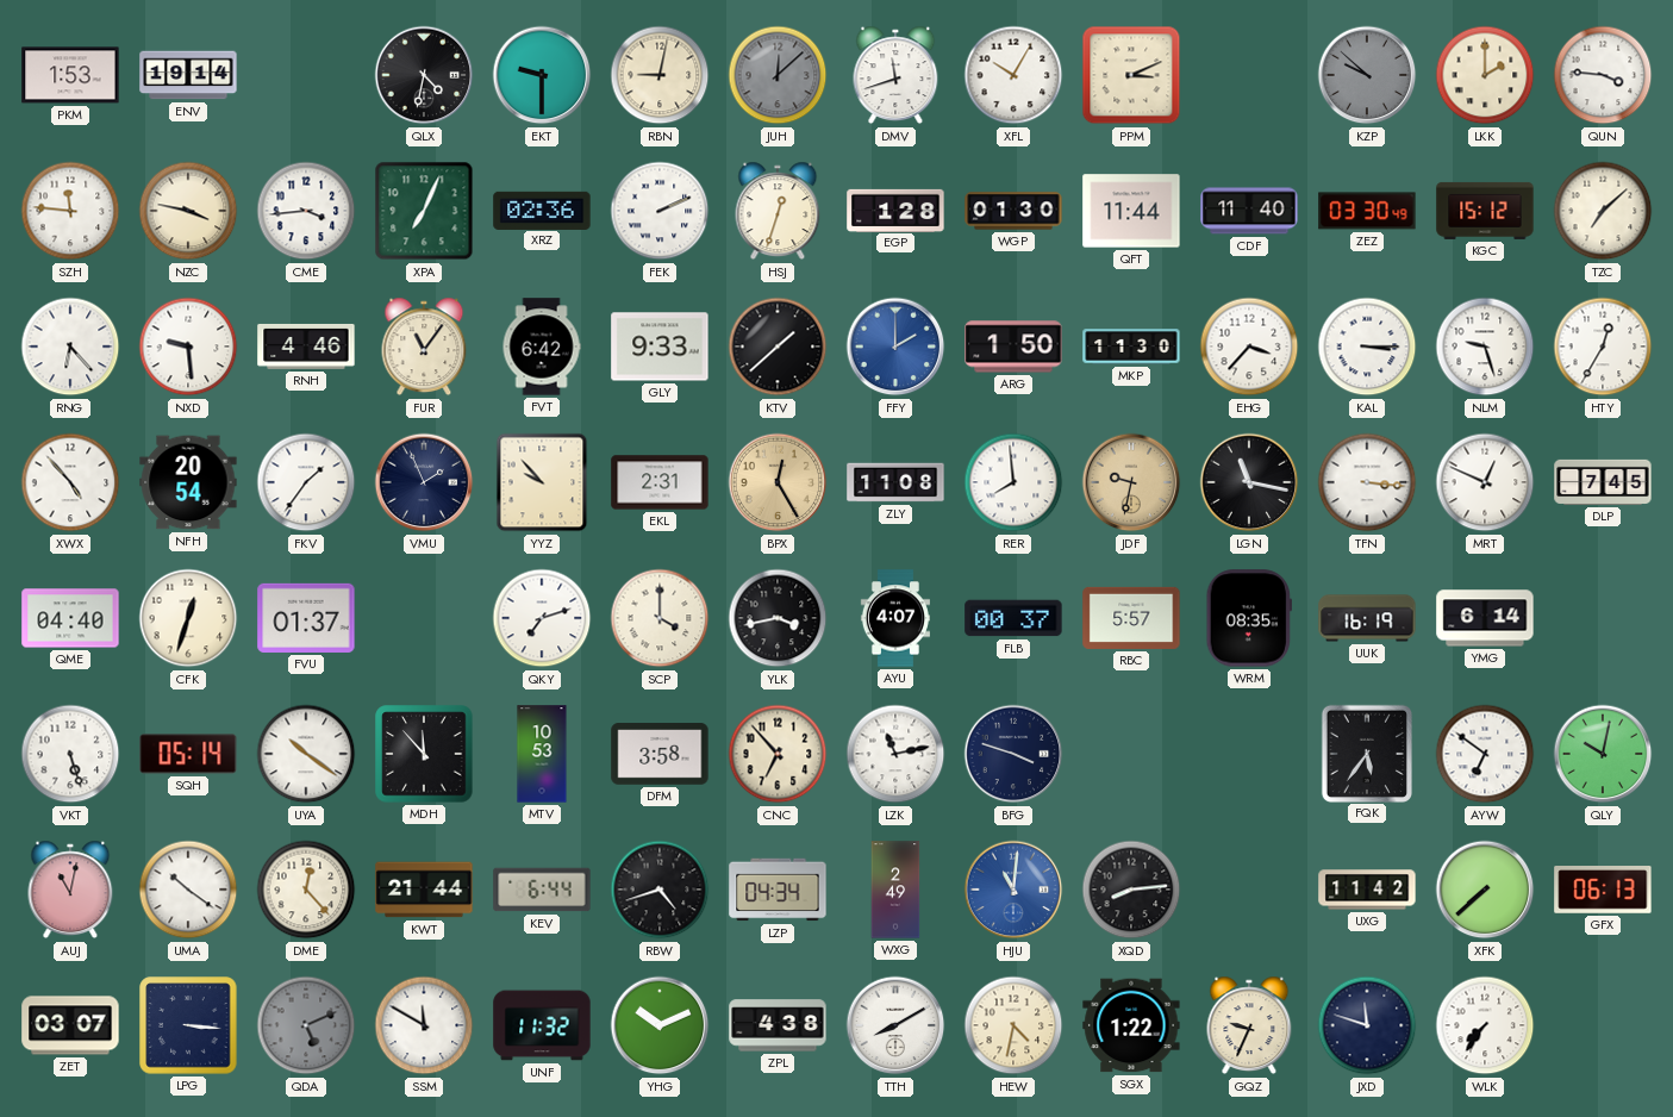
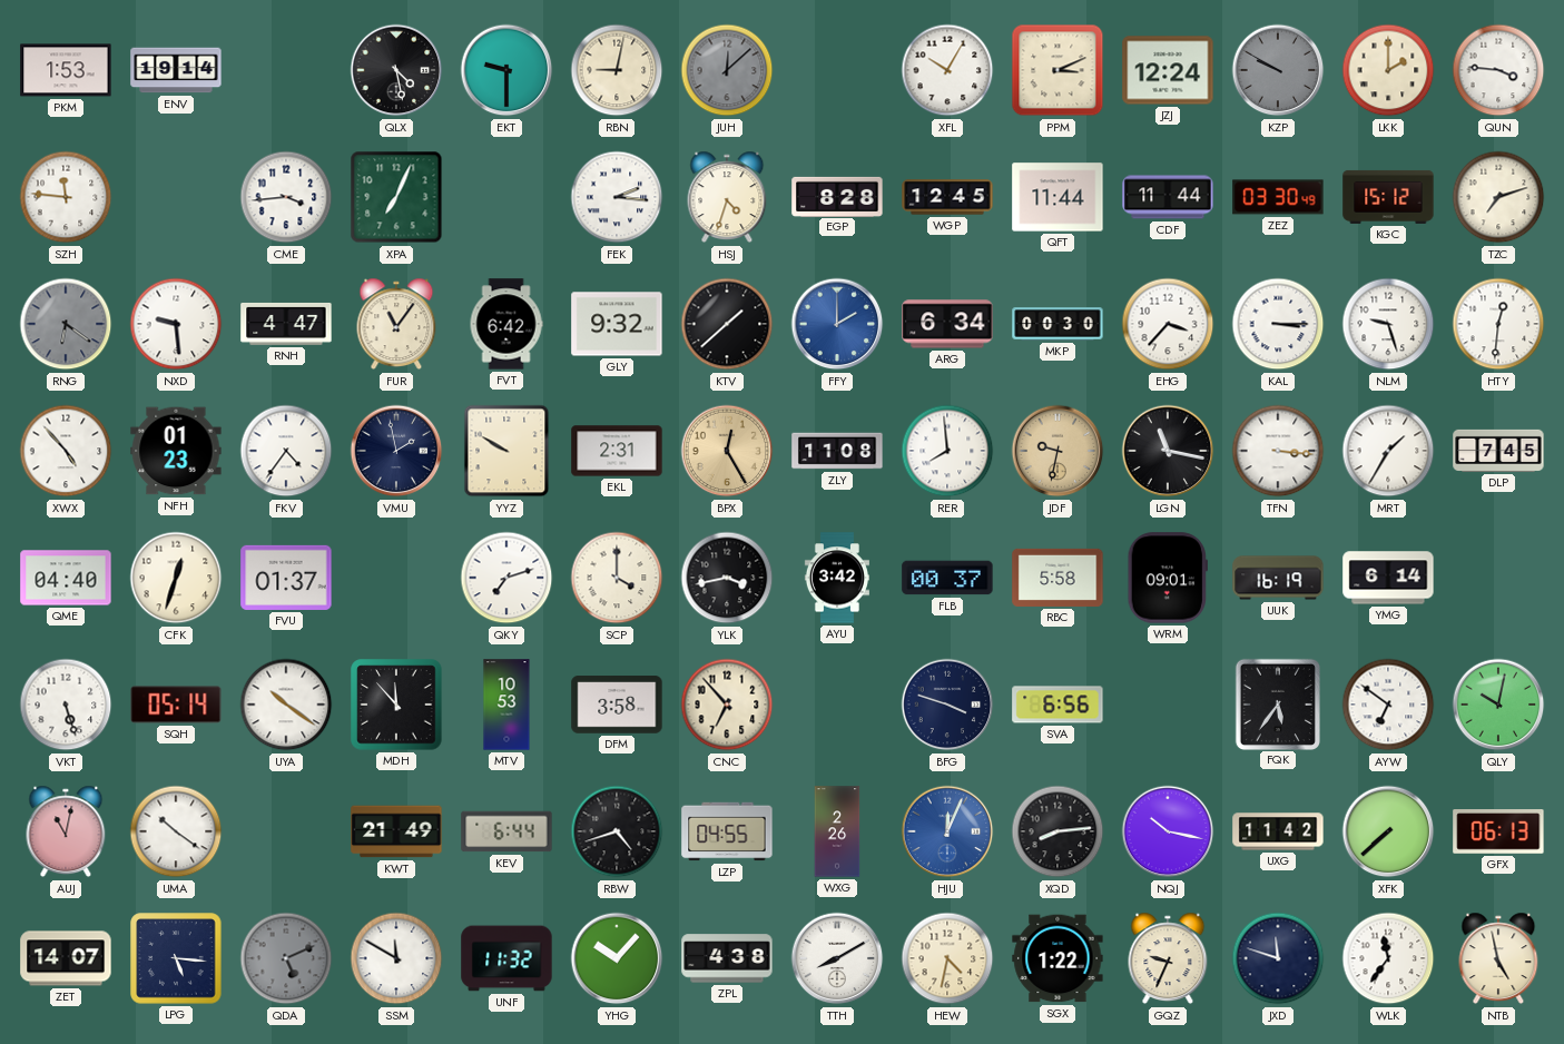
QLX: 4:32 -> 4:28 (396, 70)
DMV: 11:42 -> none (895, 75)
JZJ: none -> 12:24 (1168, 70)
KZP: 9:52 -> 9:50 (1278, 70)
NZC: 3:47 -> none (188, 211)
XRZ: 02:36 -> none (542, 210)
FEK: 2:11 -> 2:16 (617, 197)
HSJ: 12:33 -> 4:33 (727, 197)
EGP: 1:28 -> 8:28 (837, 196)
WGP: 01:30 -> 12:45 (947, 197)
CDF: 11:40 -> 11:44 (1168, 197)
TZC: 7:08 -> 7:12 (1498, 197)
RNG: 6:23 -> 6:21 (66, 324)
RNG dial: white -> grey (66, 324)
RNH: 4:46 -> 4:47 (286, 324)
GLY: 9:33 -> 9:32 (617, 324)
ARG: 1:50 -> 6:34 (947, 324)
MKP: 11:30 -> 00:30 (1058, 324)
HTY: 12:35 -> 12:31 (1498, 324)
NFH: 20:54 -> 01:23 (176, 451)
FKV: 1:36 -> 4:36 (286, 451)
VMU: 1:56 -> 1:58 (396, 451)
YYZ: 9:53 -> 9:50 (506, 451)
MRT: 12:49 -> 1:35 (1388, 451)
AYU: 4:07 -> 3:42 (837, 578)
RBC: 5:57 -> 5:58 (1058, 578)
WRM: 08:35 -> 09:01 (1168, 578)
LZK: 11:13 -> none (895, 754)
SVA: none -> 6:56 (1058, 705)
DME: 12:23 -> none (306, 890)
KWT: 21:44 -> 21:49 (396, 831)
LZP: 04:34 -> 04:55 (727, 831)
WXG: 2:49 -> 2:26 (837, 831)
HJU: 11:01 -> 12:04 (947, 831)
NQJ: none -> 10:17 (1168, 831)
ZET: 03:07 -> 14:07 (66, 958)
LPG: 3:16 -> 5:16 (176, 958)
YHG: 10:11 -> 10:07 (617, 958)
WLK: 7:36 -> 11:36 (1388, 958)
NTB: none -> 4:58 (1498, 958)
